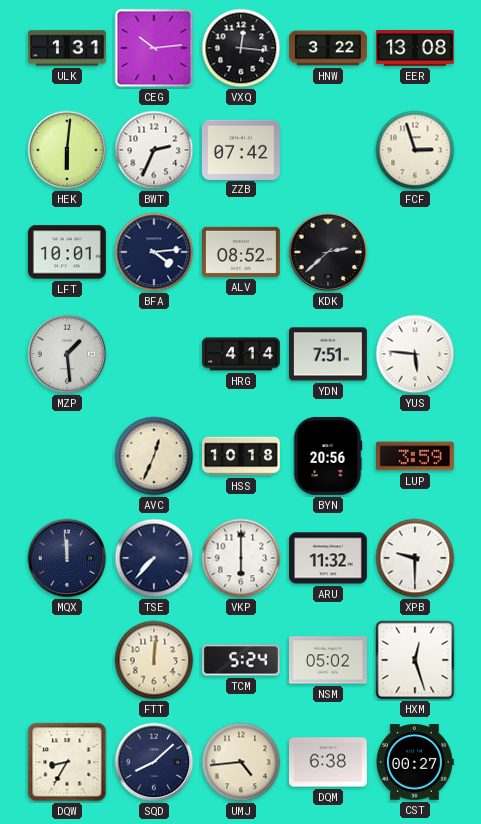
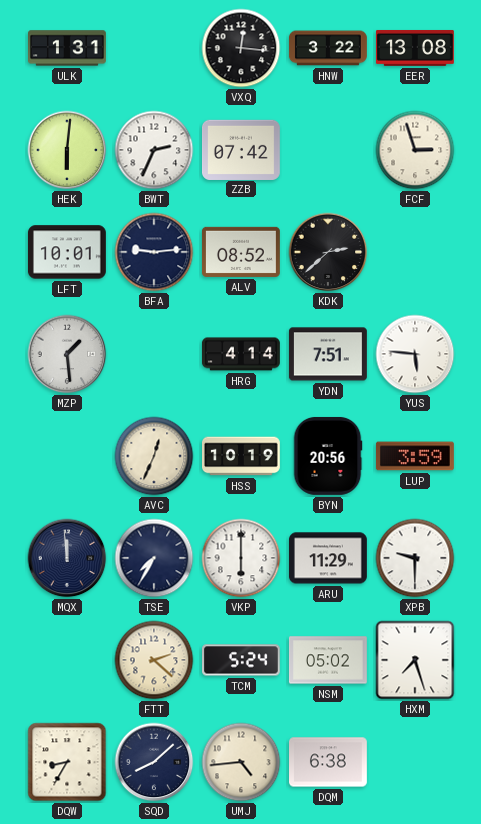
CEG: 10:14 -> none (154, 48)
BFA: 4:14 -> 9:14 (154, 252)
HSS: 10:18 -> 10:19 (242, 456)
TSE: 7:37 -> 7:35 (154, 558)
ARU: 11:32 -> 11:29 (329, 558)
FTT: 12:01 -> 2:22 (154, 660)
HXM: 12:27 -> 7:27 (415, 660)
CST: 00:27 -> none (415, 762)
